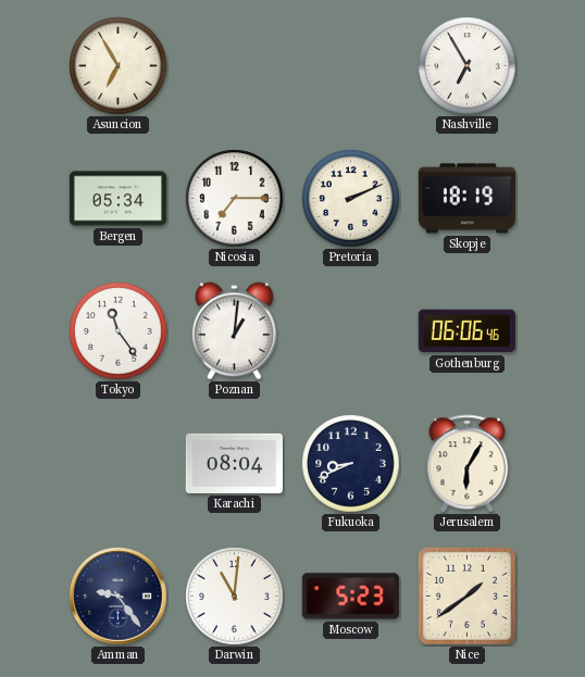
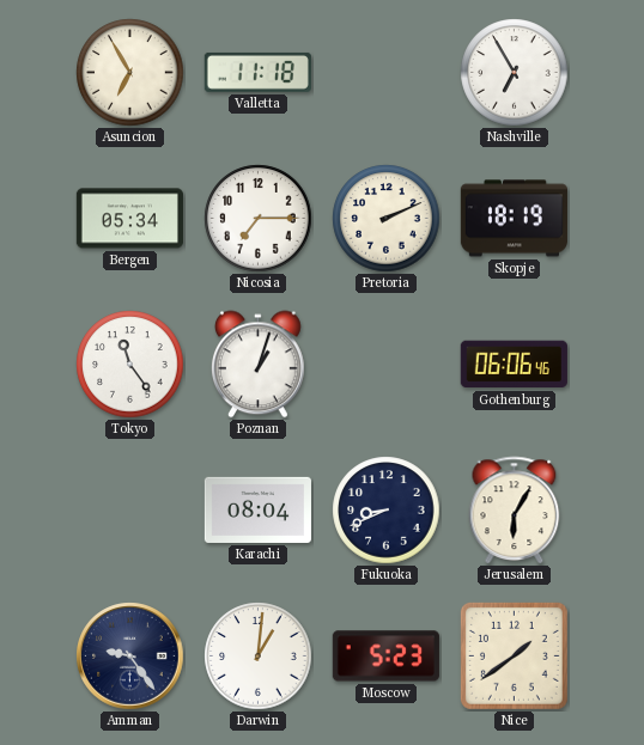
Valletta: none -> 11:18 (257, 72)
Poznan: 1:01 -> 1:03 (259, 365)
Darwin: 11:01 -> 1:01 (259, 657)
